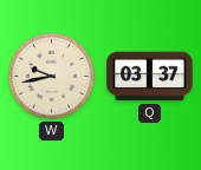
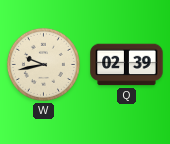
Q: 03:37 -> 02:39 (127, 65)
